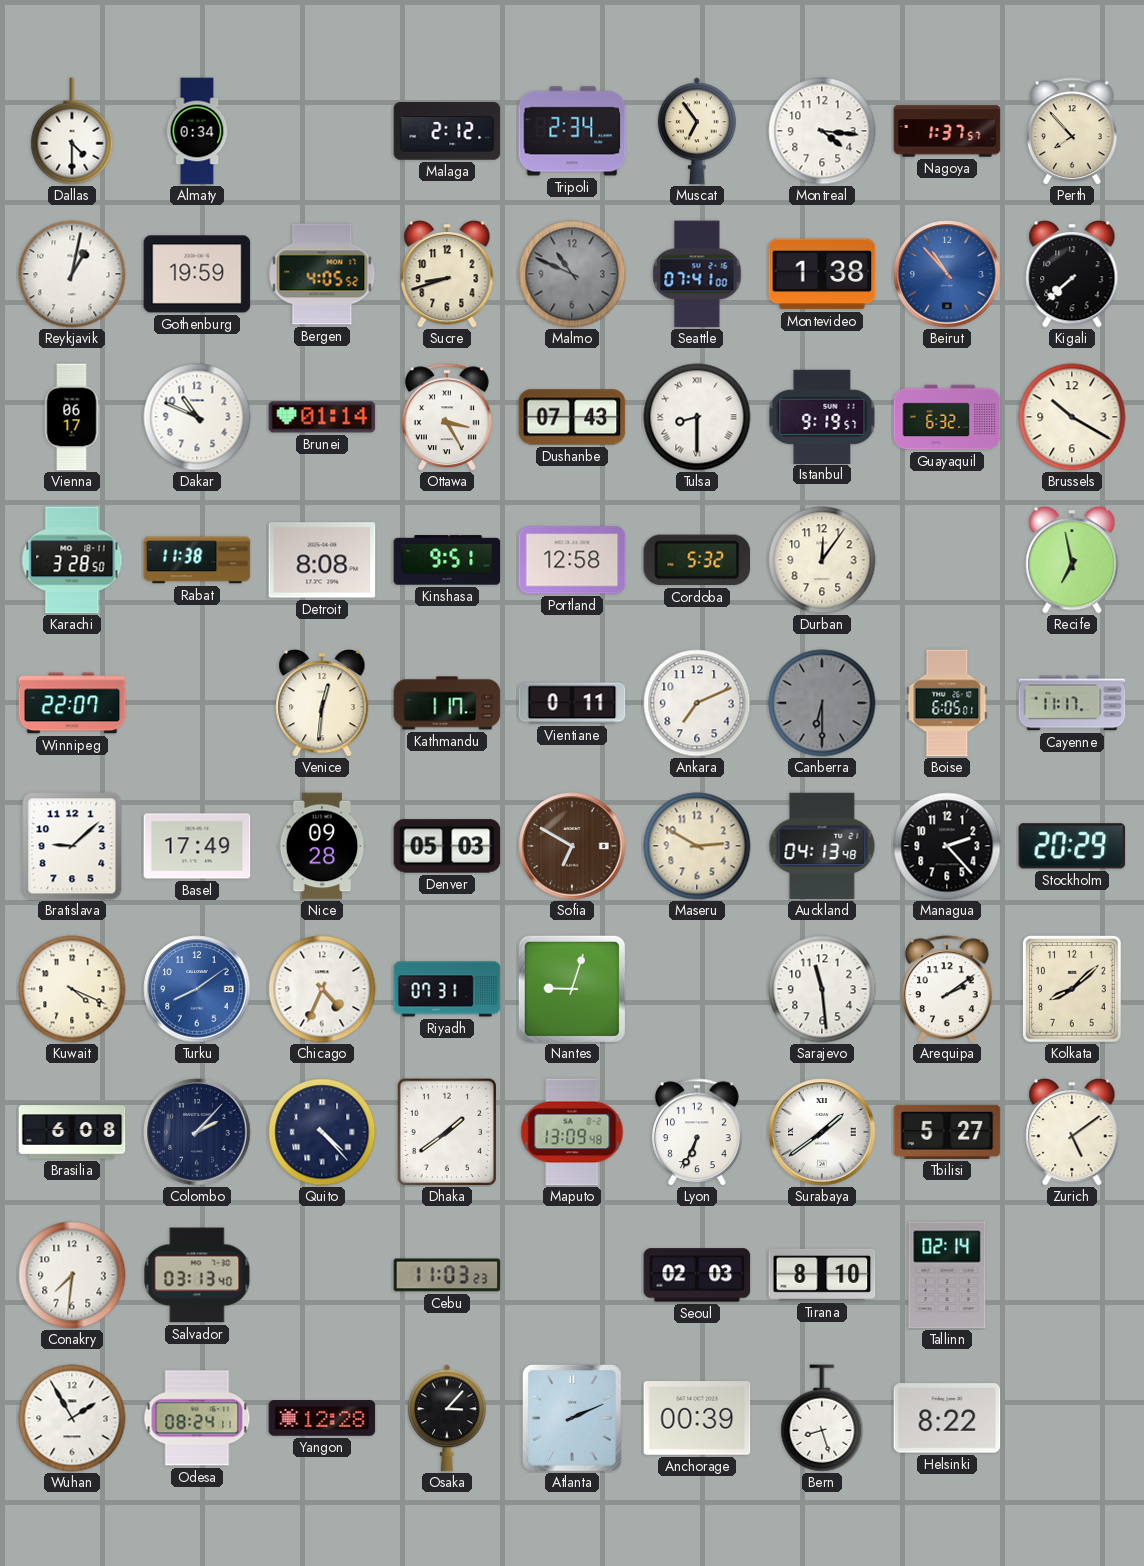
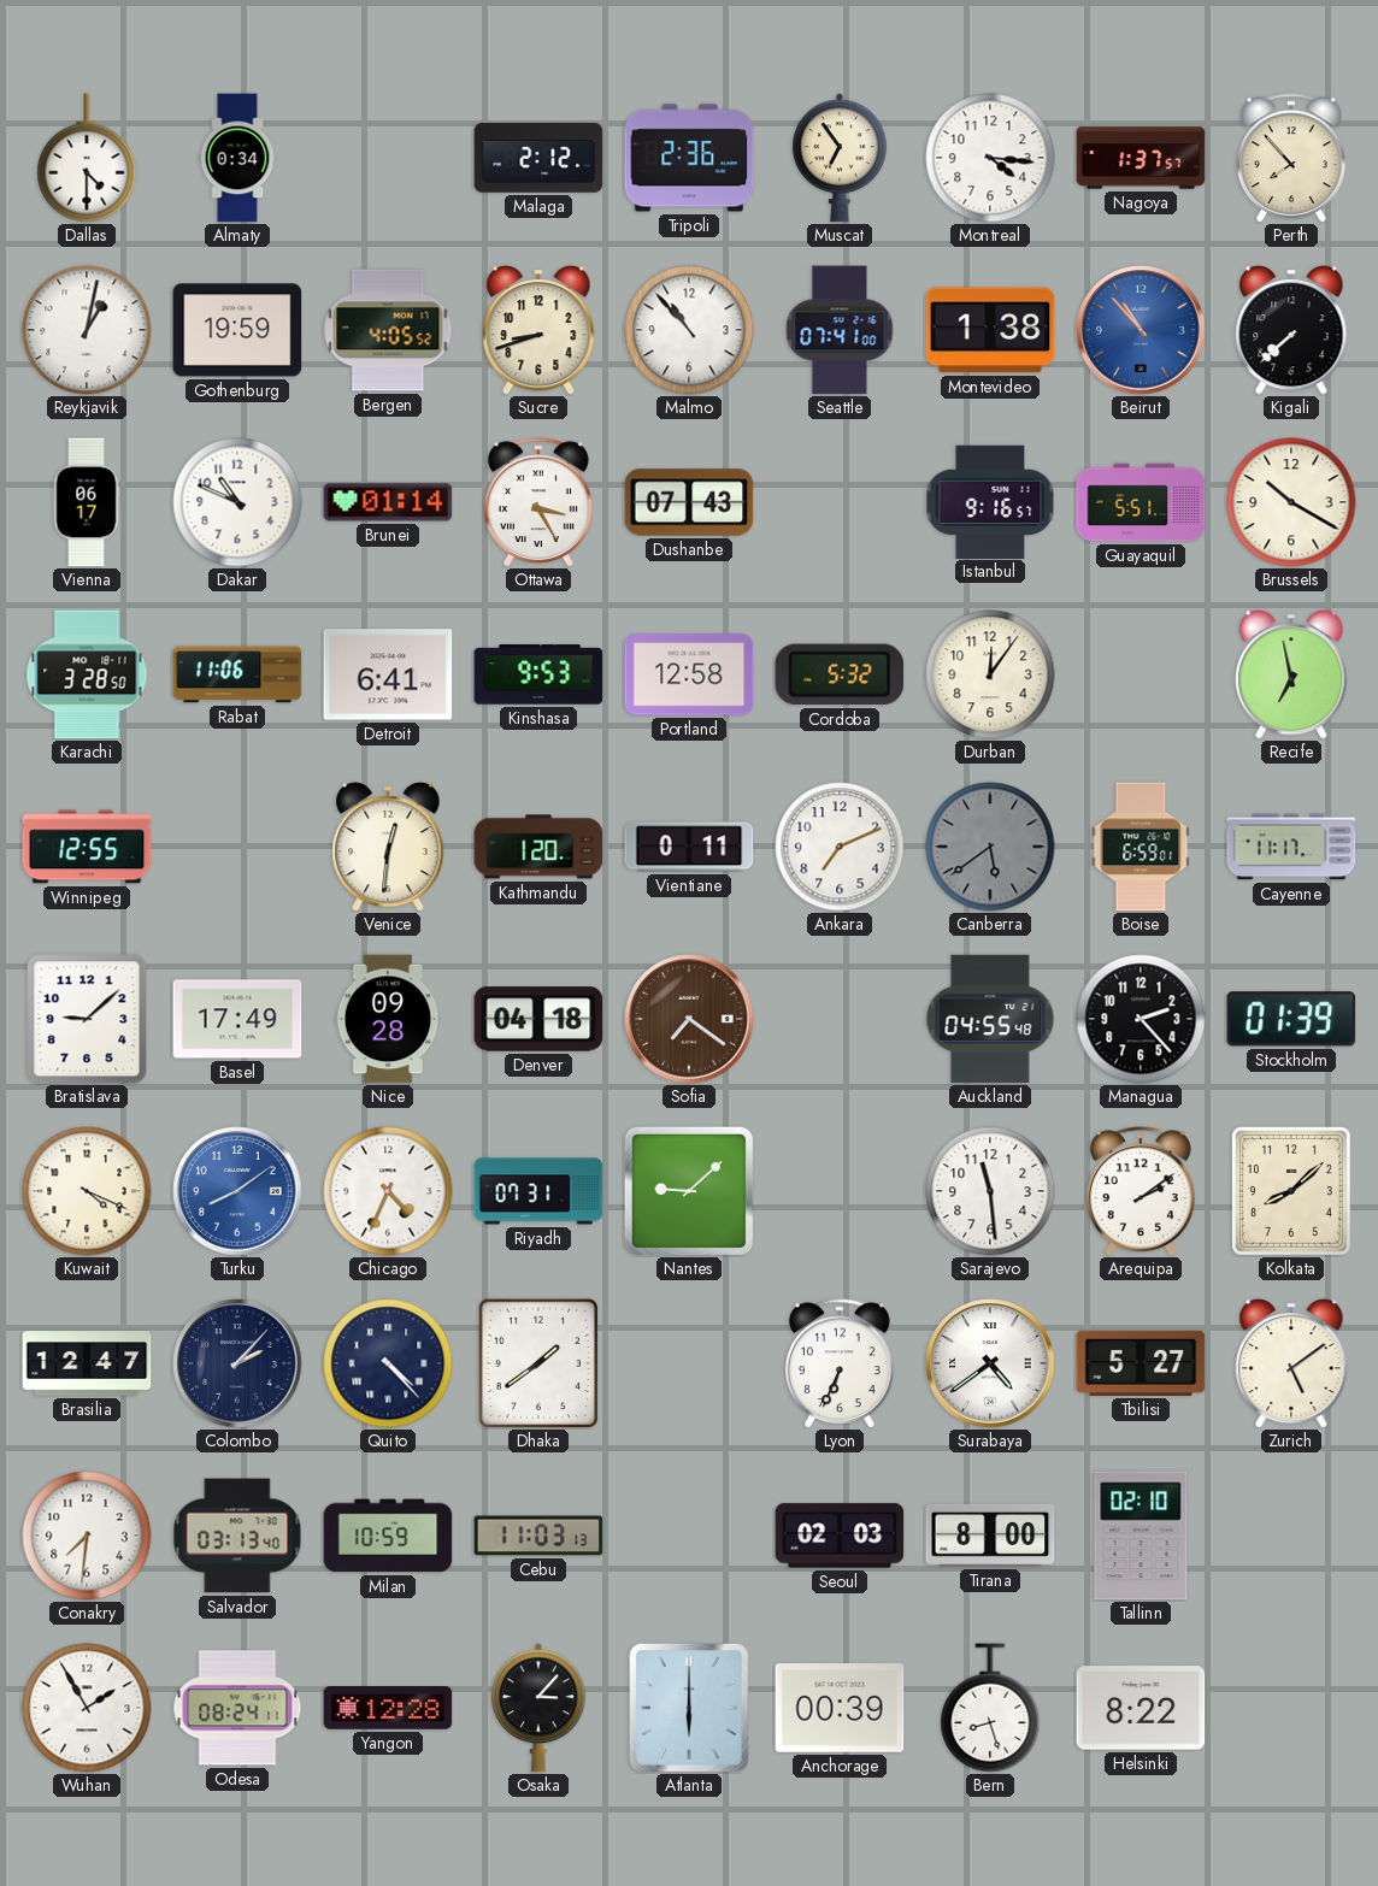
Tripoli: 2:34 -> 2:36 (689, 158)
Malmo: 10:49 -> 10:53 (689, 330)
Malmo dial: grey -> white (689, 330)
Tulsa: 8:30 -> none (697, 417)
Istanbul: 9:19 -> 9:16 (990, 501)
Guayaquil: 6:32 -> 5:51 (1141, 502)
Rabat: 11:38 -> 11:06 (237, 674)
Detroit: 8:08 -> 6:41 (388, 674)
Kinshasa: 9:51 -> 9:53 (538, 674)
Winnipeg: 22:07 -> 12:55 (87, 847)
Kathmandu: 1:17 -> 1:20 (538, 847)
Canberra: 6:30 -> 5:39 (990, 847)
Boise: 6:05 -> 6:59 (1141, 847)
Denver: 05:03 -> 04:18 (538, 1019)
Sofia: 6:50 -> 7:21 (689, 1019)
Maseru: 2:50 -> none (697, 846)
Auckland: 04:13 -> 04:55 (990, 1019)
Stockholm: 20:29 -> 01:39 (1291, 1019)
Nantes: 9:03 -> 9:08 (689, 1191)
Brasilia: 6:08 -> 12:47 (87, 1363)
Maputo: 13:09 -> none (572, 1132)
Surabaya: 1:39 -> 4:39 (990, 1363)
Milan: none -> 10:59 (388, 1536)
Cebu: 11:03:23 -> 11:03:13 (538, 1536)
Tirana: 8:10 -> 8:00 (990, 1536)
Tallinn: 02:14 -> 02:10 (1141, 1536)
Atlanta: 2:11 -> 6:00 (690, 1709)
